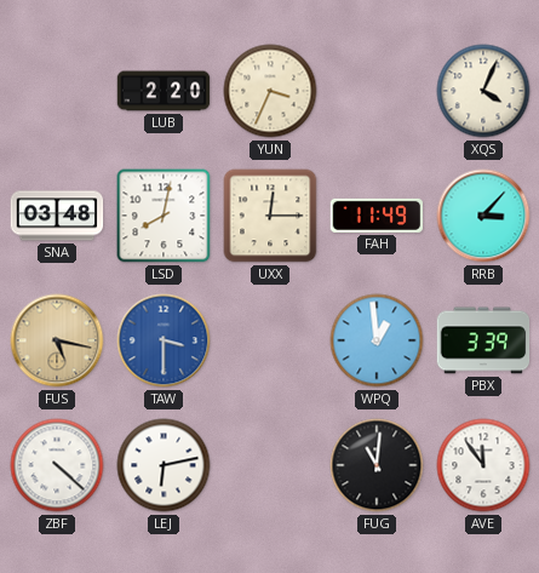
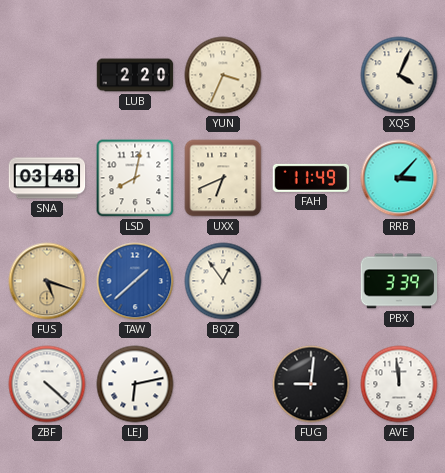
UXX: 12:15 -> 6:41 (223, 178)
FUS: 5:17 -> 5:18 (47, 281)
TAW: 3:30 -> 1:38 (135, 281)
BQZ: none -> 12:54 (223, 281)
WPQ: 12:59 -> none (377, 340)
FUG: 11:01 -> 9:01 (311, 384)
AVE: 11:54 -> 11:59 (399, 384)
